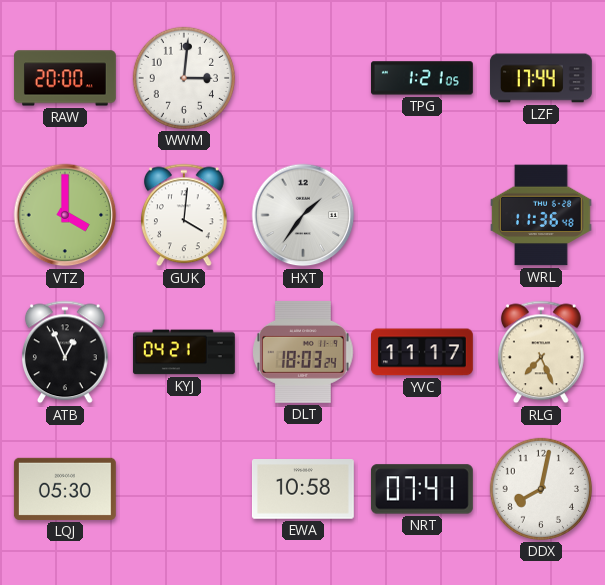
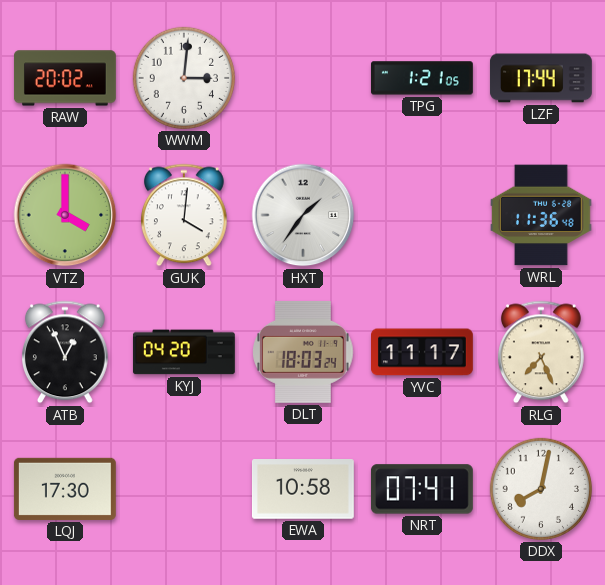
RAW: 20:00 -> 20:02 (65, 78)
KYJ: 04:21 -> 04:20 (184, 352)
LQJ: 05:30 -> 17:30 (65, 489)
